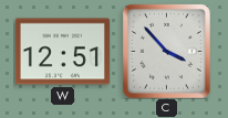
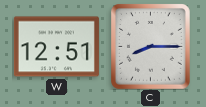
C: 3:53 -> 8:15 (151, 47)
